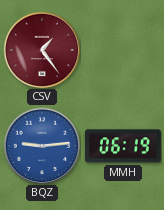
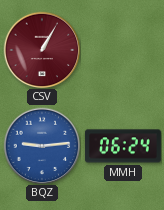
CSV: 1:24 -> 1:05 (42, 50)
MMH: 06:19 -> 06:24 (123, 146)
